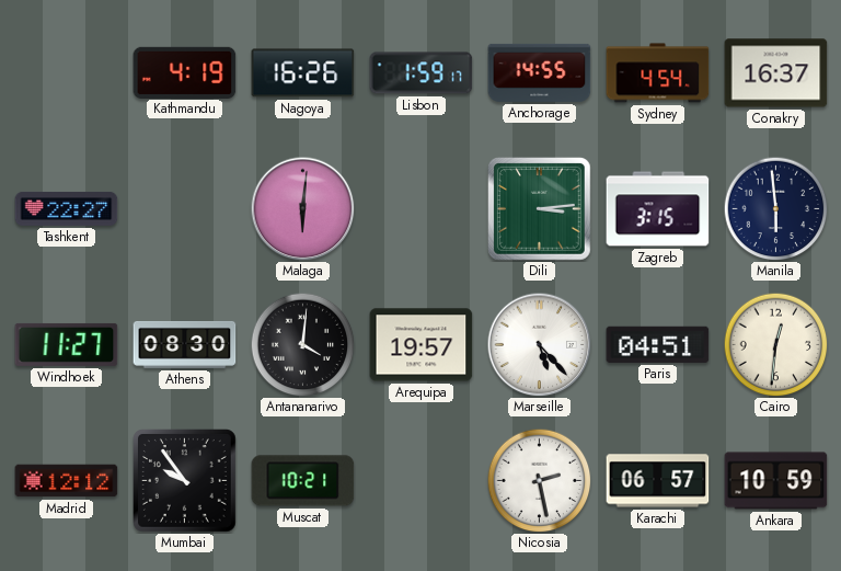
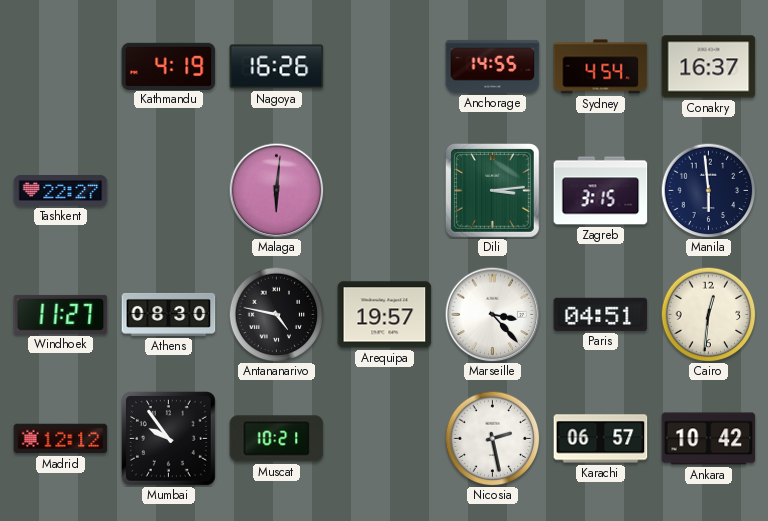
Lisbon: 1:59 -> none (422, 73)
Antananarivo: 4:01 -> 4:47 (276, 314)
Marseille: 5:23 -> 3:23 (492, 314)
Ankara: 10:59 -> 10:42 (709, 439)
